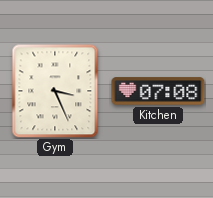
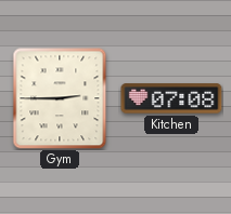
Gym: 3:26 -> 2:45 (60, 98)
